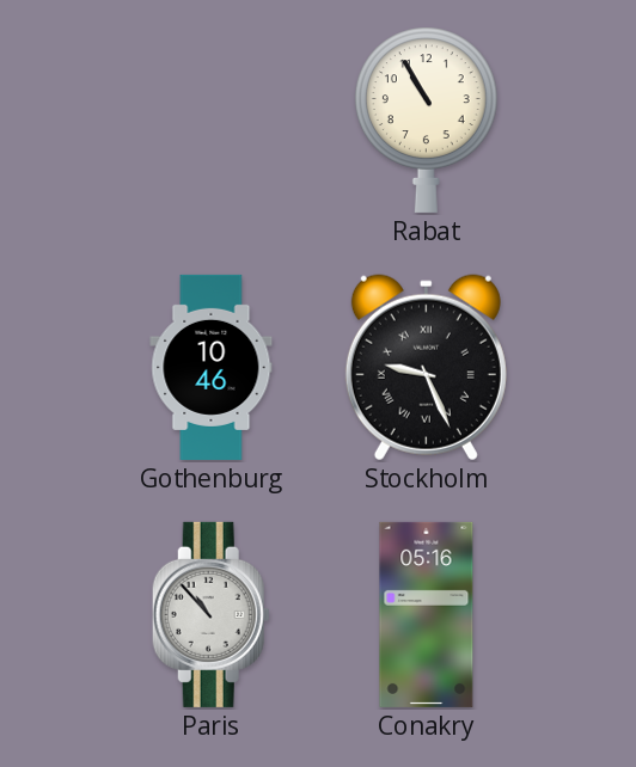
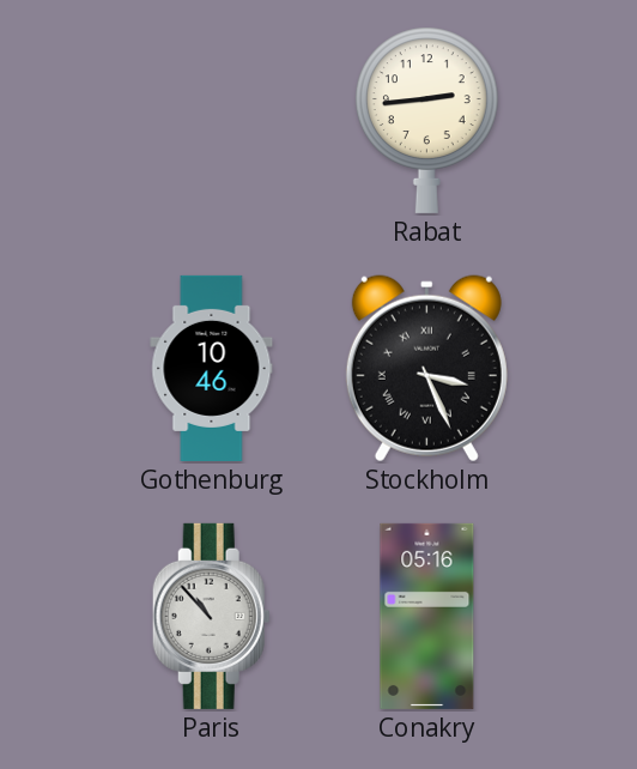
Rabat: 10:55 -> 2:44 (426, 120)
Stockholm: 9:26 -> 3:26 (426, 369)
